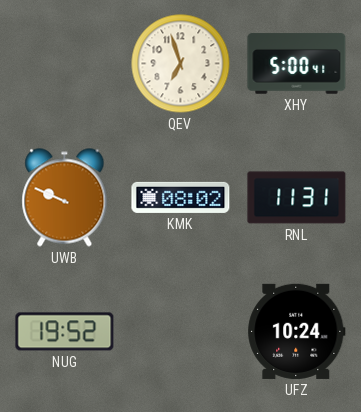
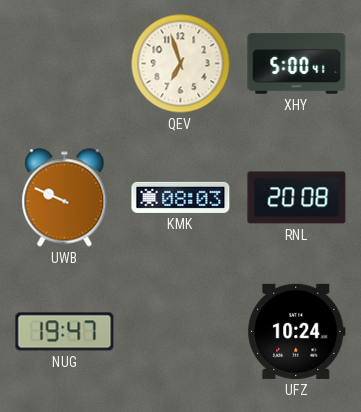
KMK: 08:02 -> 08:03 (181, 197)
RNL: 11:31 -> 20:08 (297, 198)
NUG: 19:52 -> 19:47 (65, 332)
